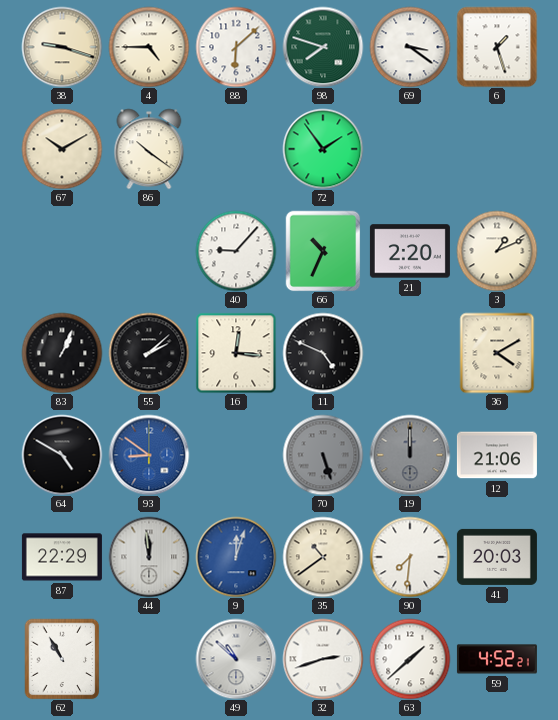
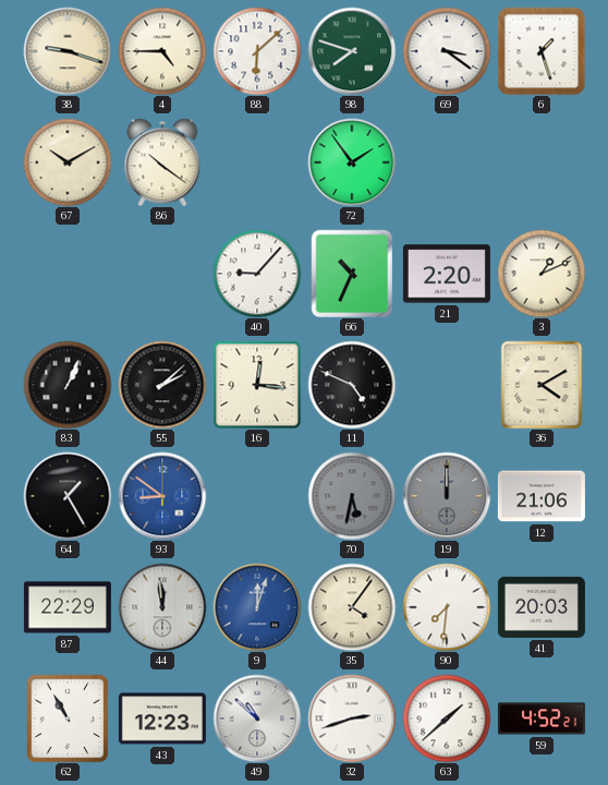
64: 4:50 -> 1:25 (68, 496)
70: 5:27 -> 5:32 (352, 496)
35: 10:39 -> 4:06 (352, 607)
43: none -> 12:23 (162, 718)
